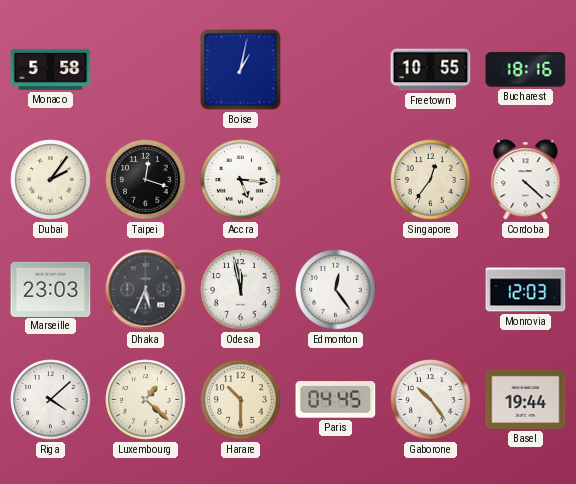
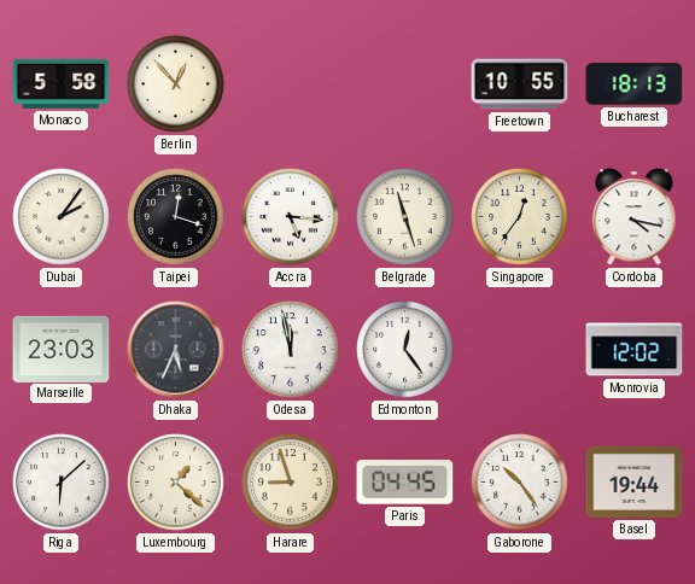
Berlin: none -> 12:53 (176, 84)
Boise: 1:02 -> none (241, 70)
Bucharest: 18:16 -> 18:13 (635, 84)
Belgrade: none -> 11:27 (405, 217)
Cordoba: 4:22 -> 4:17 (635, 217)
Monrovia: 12:03 -> 12:02 (635, 350)
Riga: 4:08 -> 6:08 (62, 483)
Harare: 10:30 -> 8:57 (291, 483)
